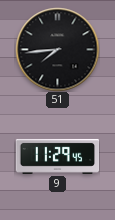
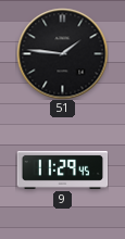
51: 7:44 -> 1:46 (62, 53)
